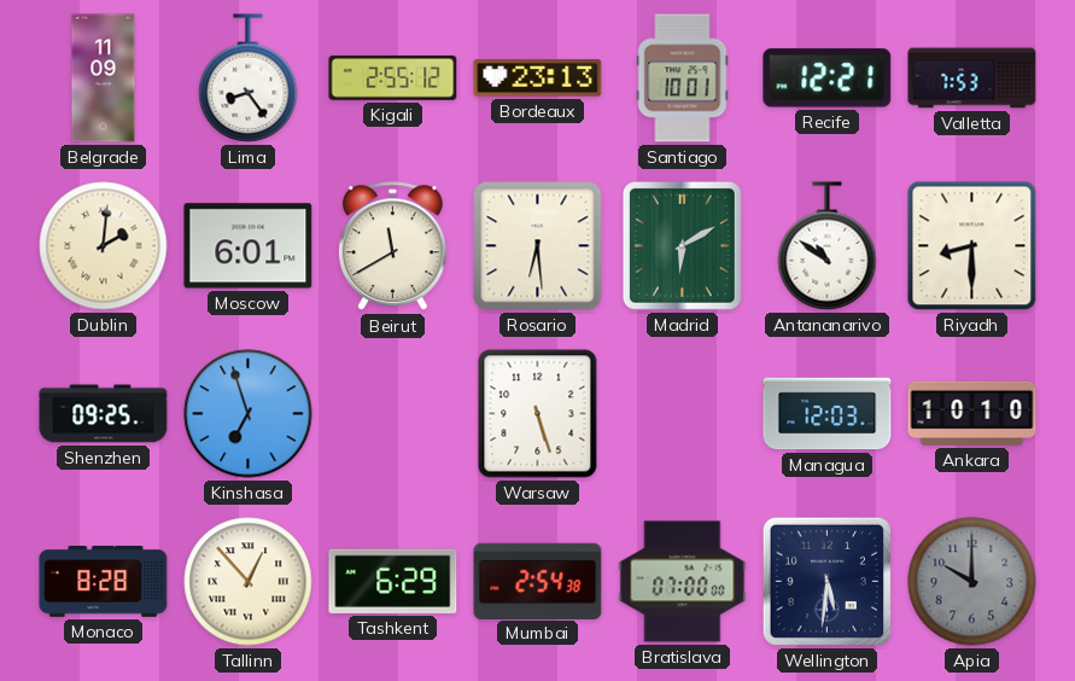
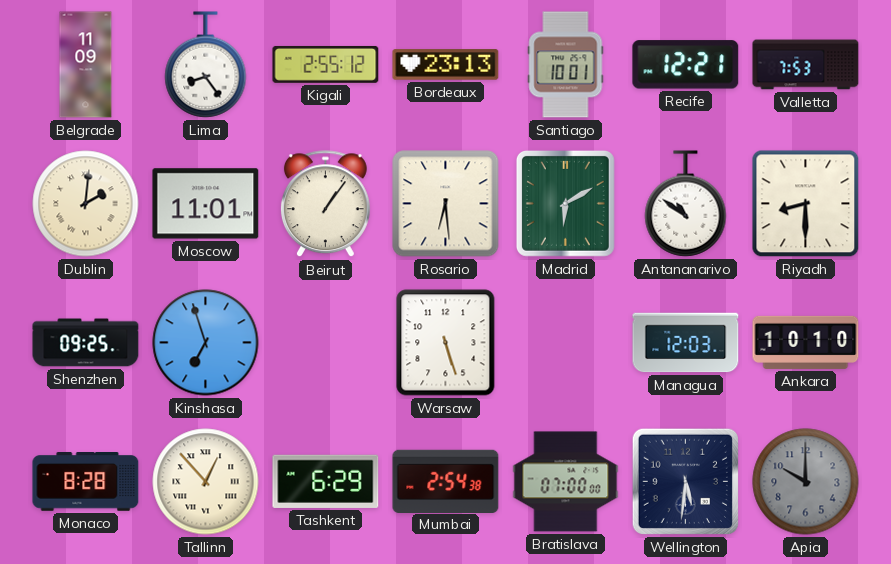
Moscow: 6:01 -> 11:01 (206, 204)
Beirut: 11:40 -> 1:06 (325, 204)
